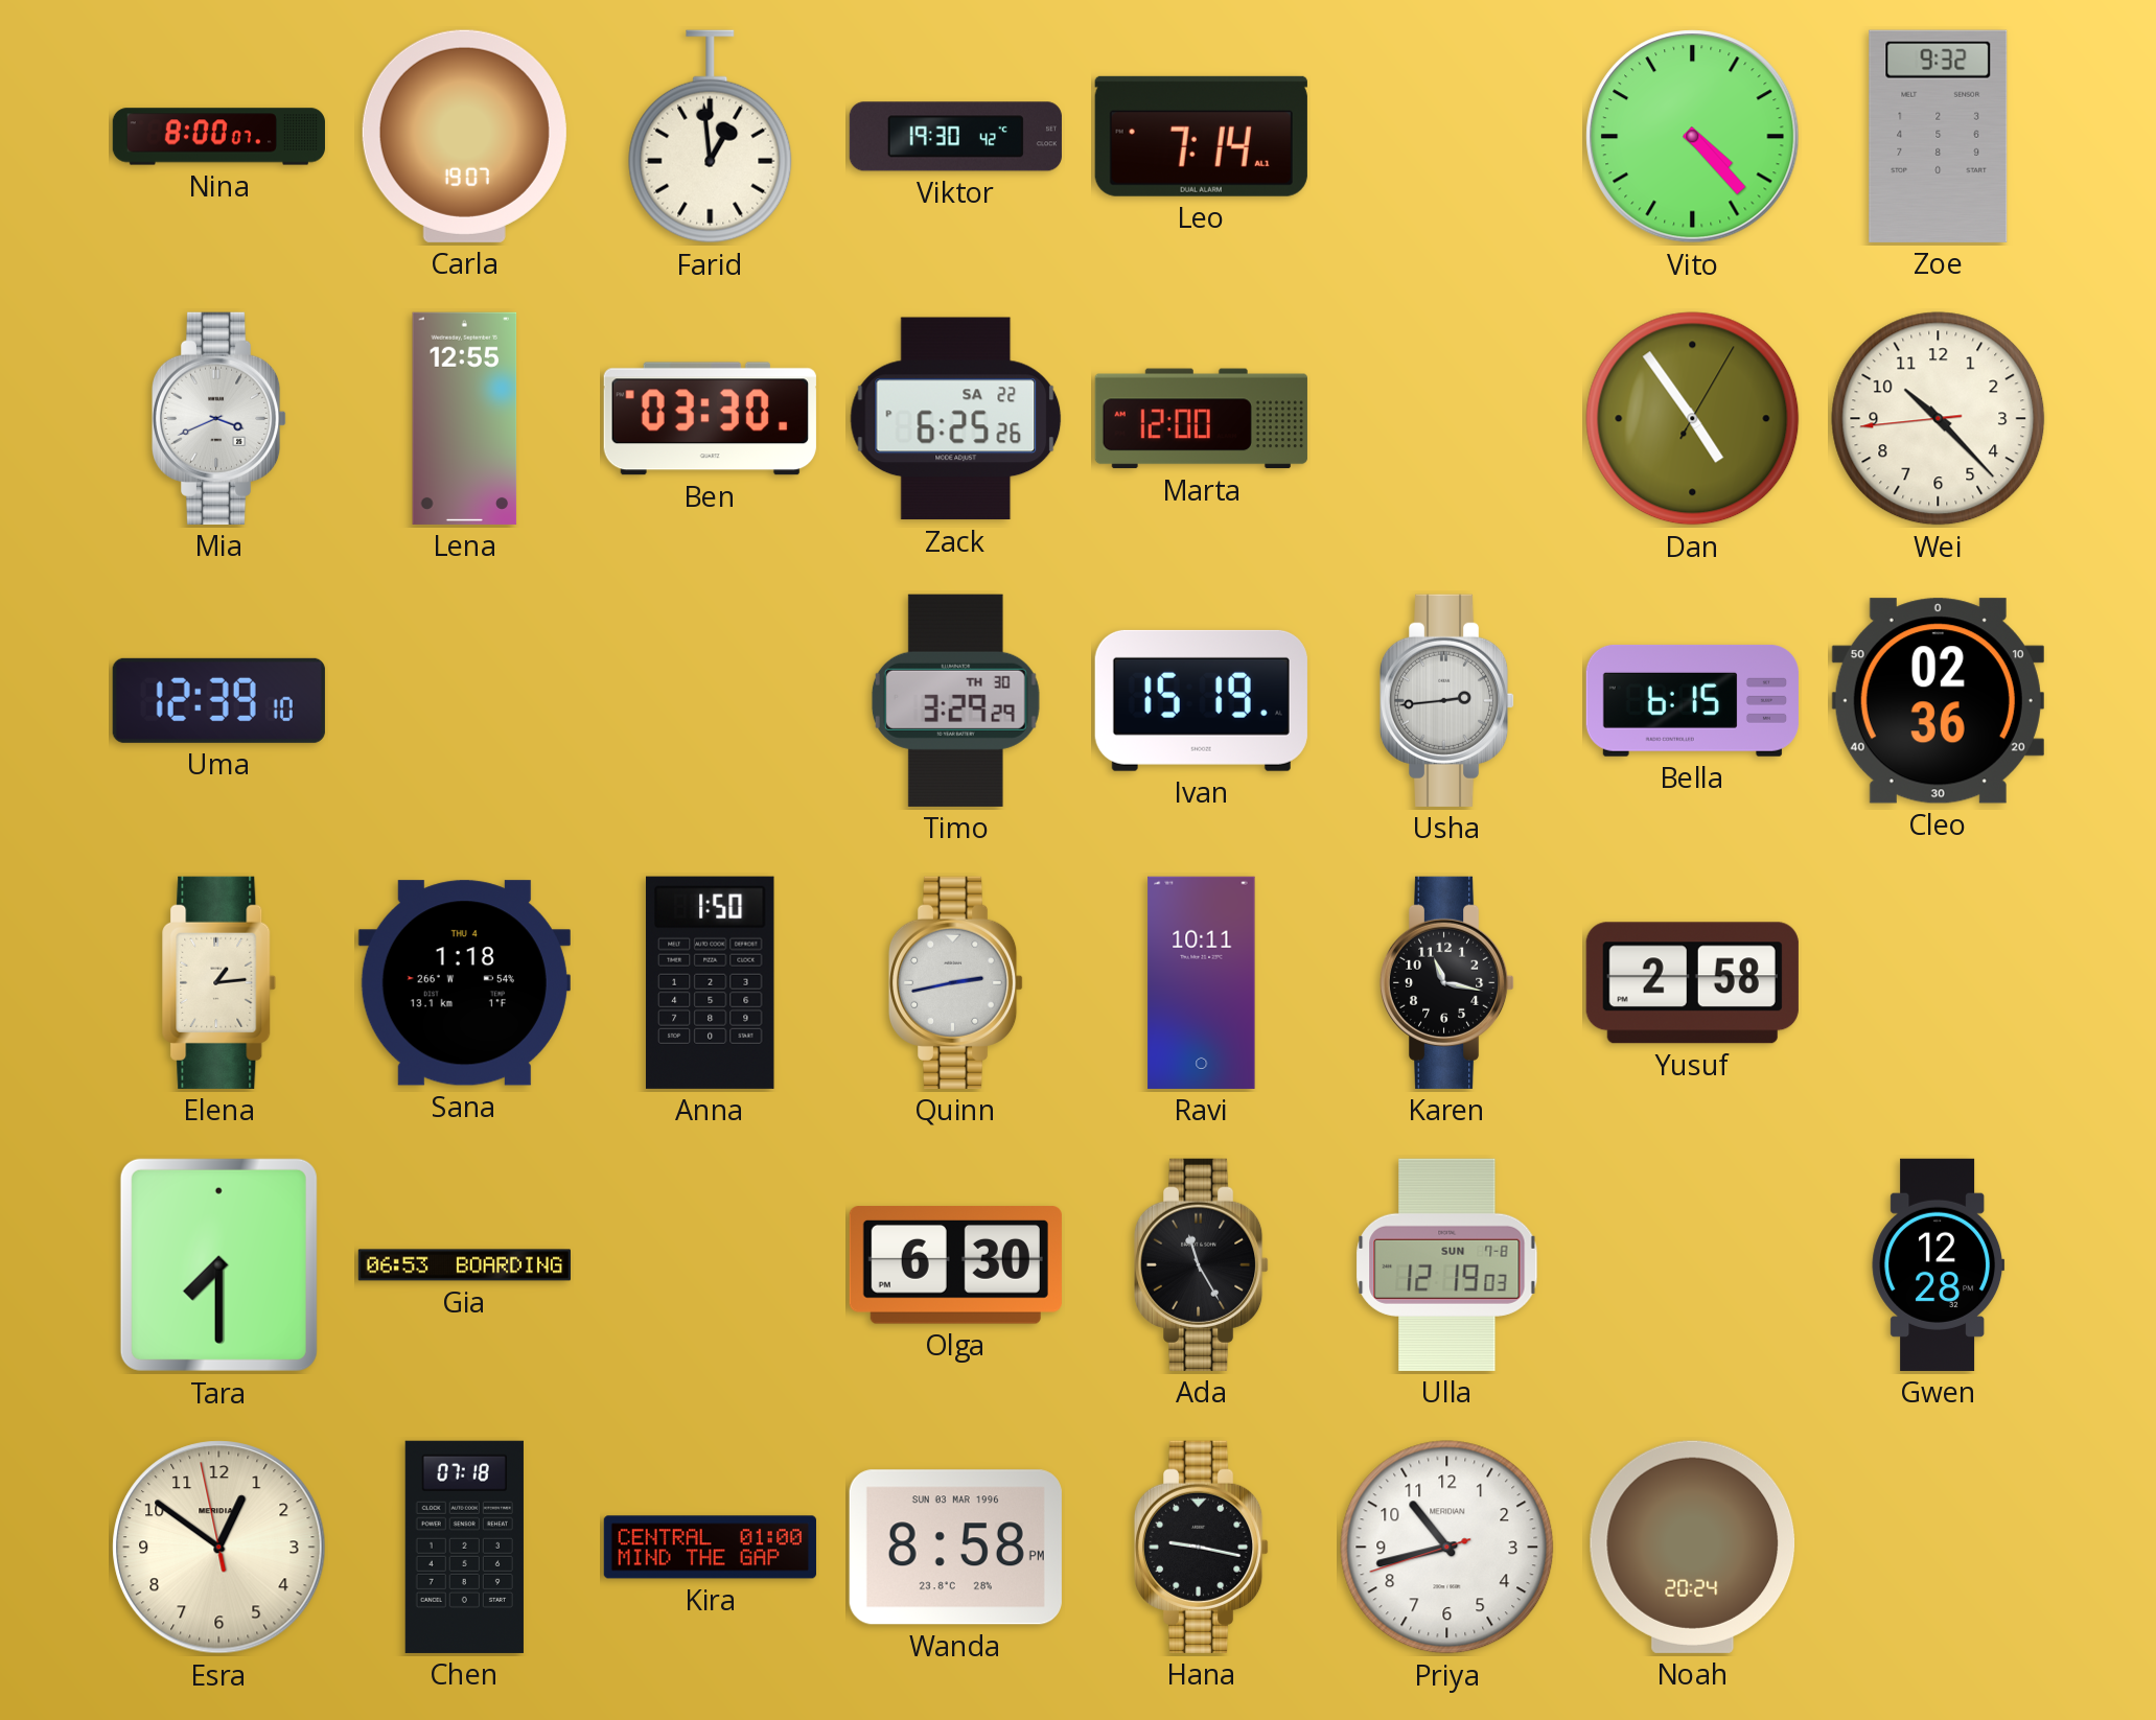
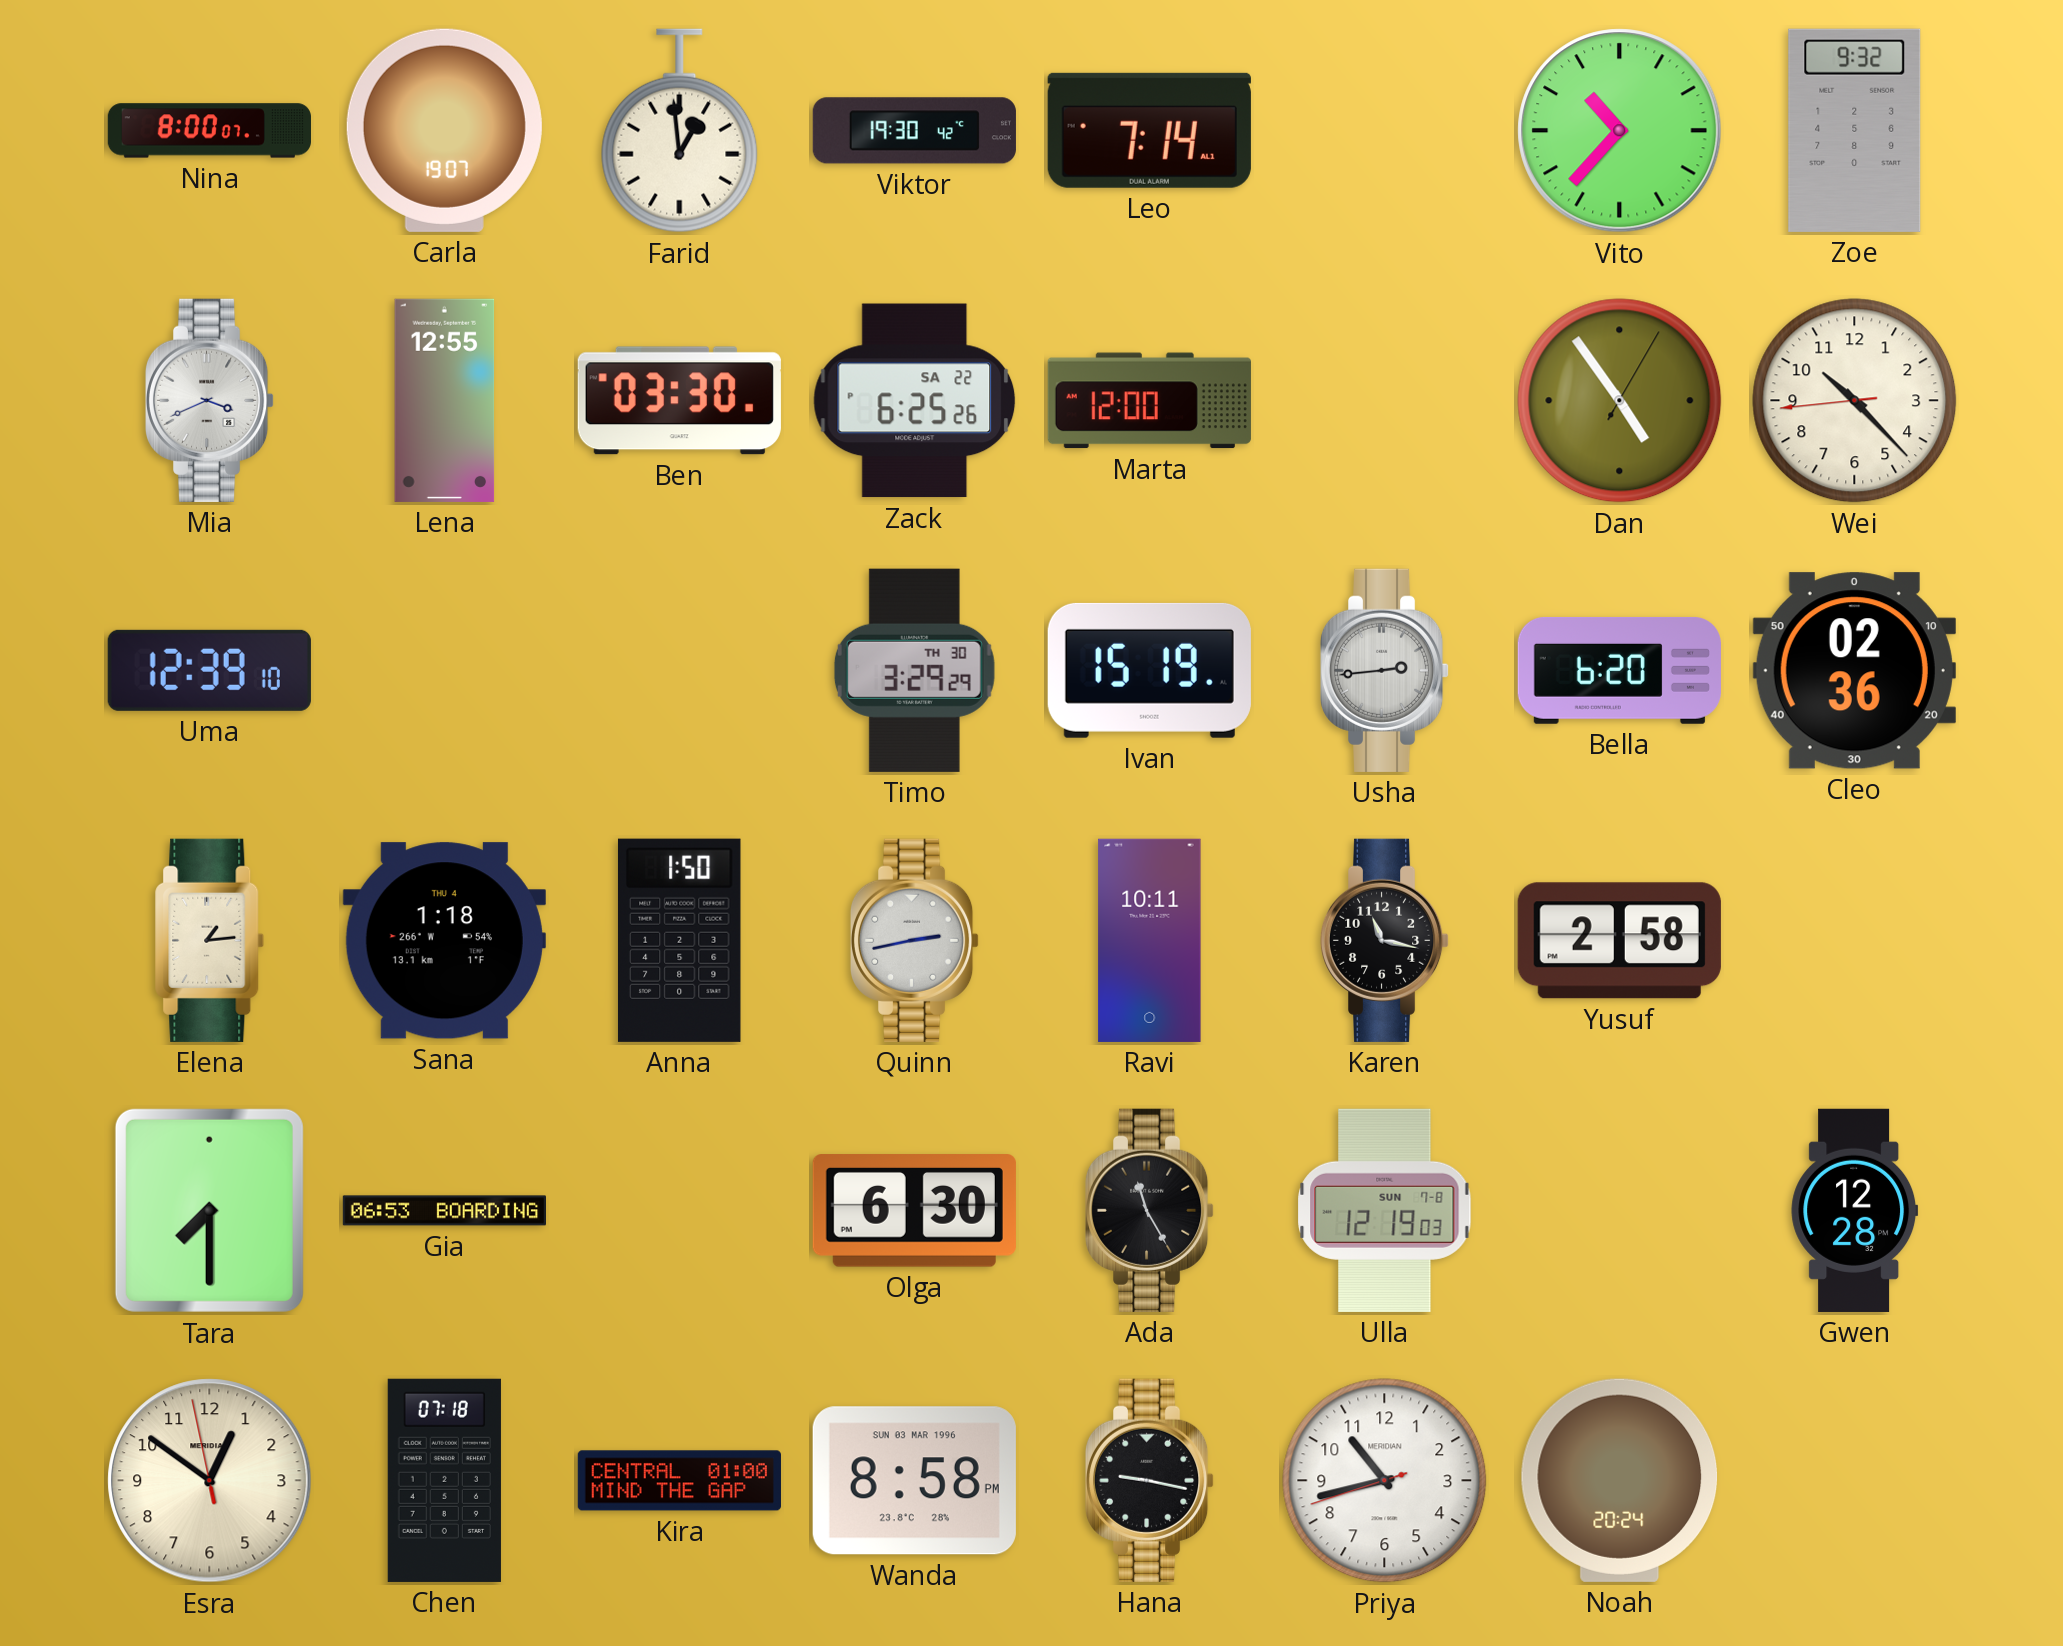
Vito: 4:23 -> 10:37 (1620, 131)
Bella: 6:15 -> 6:20 (1619, 670)
